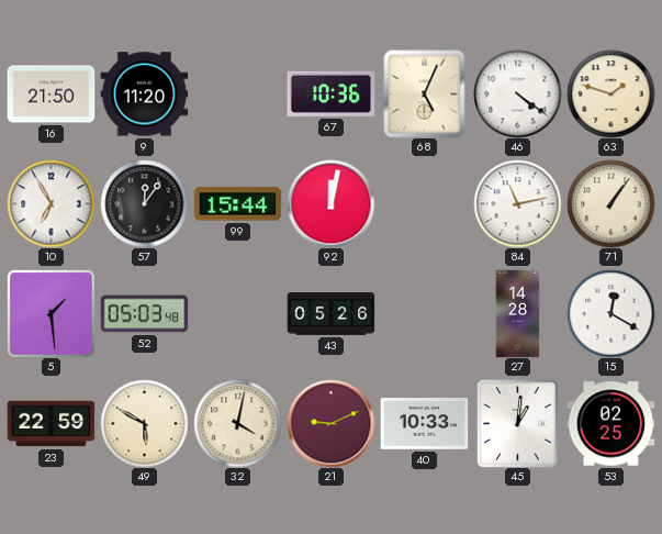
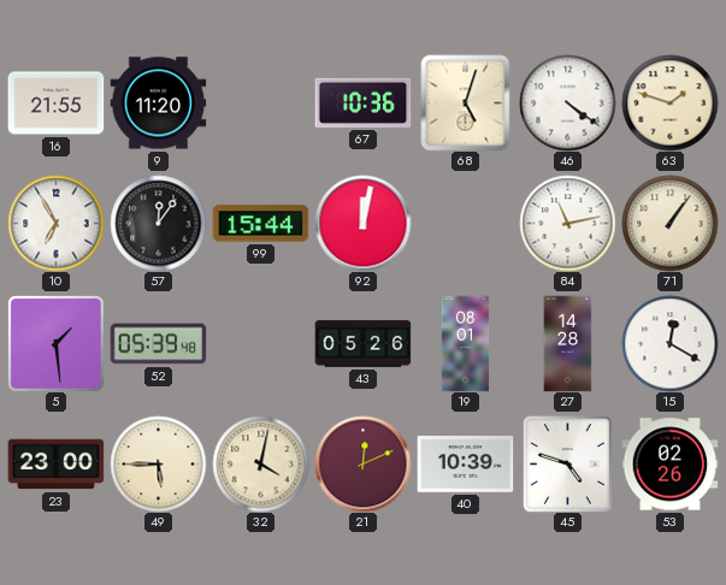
16: 21:50 -> 21:55 (55, 104)
68: 5:04 -> 5:03 (466, 102)
52: 05:03 -> 05:39 (158, 344)
19: none -> 08:01 (466, 343)
23: 22:59 -> 23:00 (55, 465)
49: 5:50 -> 5:45 (158, 463)
21: 9:11 -> 12:11 (362, 463)
40: 10:33 -> 10:39 (465, 465)
45: 1:01 -> 4:48 (568, 463)
53: 02:25 -> 02:26 (669, 465)
